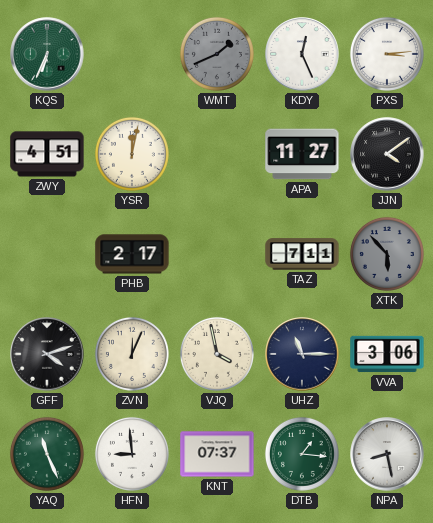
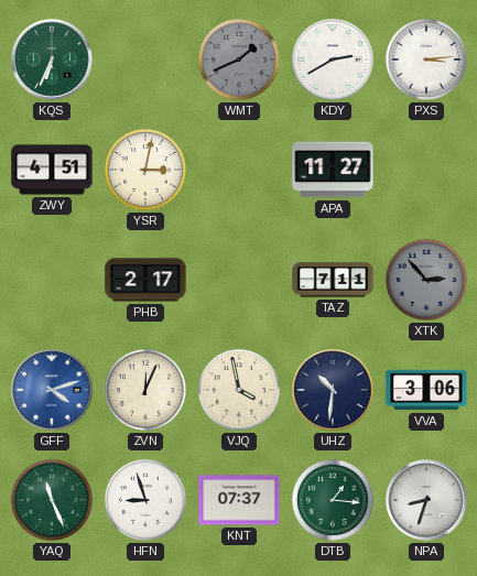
KDY: 12:26 -> 2:40 (333, 59)
YSR: 12:02 -> 3:02 (145, 170)
JJN: 4:09 -> none (387, 154)
XTK: 5:53 -> 2:53 (426, 280)
GFF dial: black -> blue (52, 390)
UHZ: 11:15 -> 10:31 (333, 390)
HFN: 8:59 -> 8:57 (145, 500)
NPA: 8:28 -> 8:33 (426, 500)
